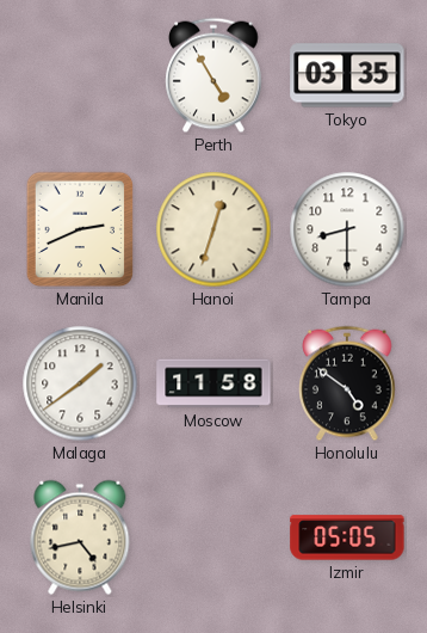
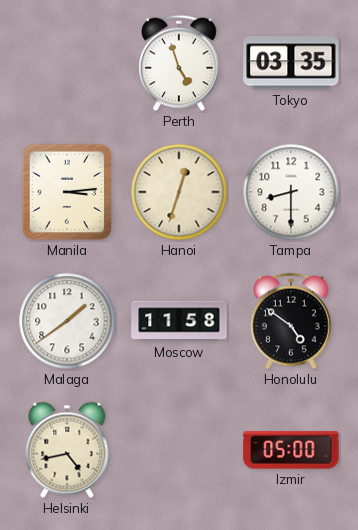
Perth: 4:55 -> 4:57 (179, 63)
Manila: 2:41 -> 3:14 (67, 192)
Izmir: 05:05 -> 05:00 (291, 450)
